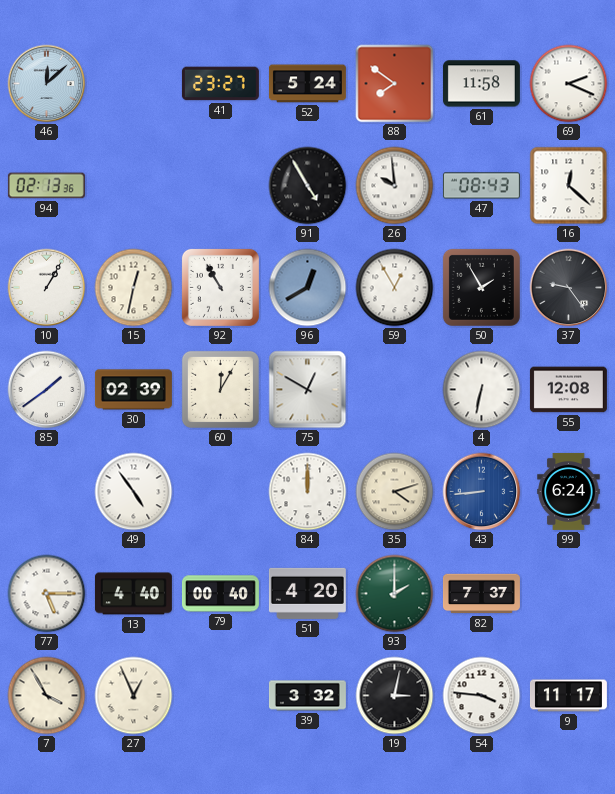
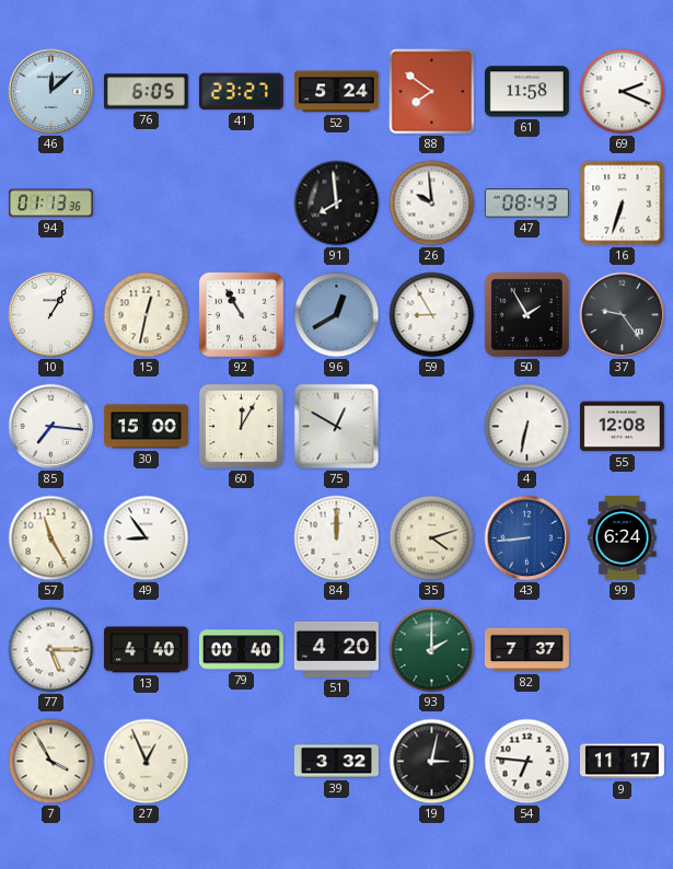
76: none -> 6:05 (146, 92)
94: 02:13 -> 01:13 (50, 204)
91: 4:55 -> 7:59 (337, 204)
16: 12:22 -> 6:33 (623, 204)
59: 12:55 -> 8:55 (432, 315)
85: 1:39 -> 7:16 (51, 427)
30: 02:39 -> 15:00 (146, 427)
57: none -> 11:25 (51, 538)
49: 4:54 -> 8:54 (147, 538)
54: 3:46 -> 6:46 (527, 762)
